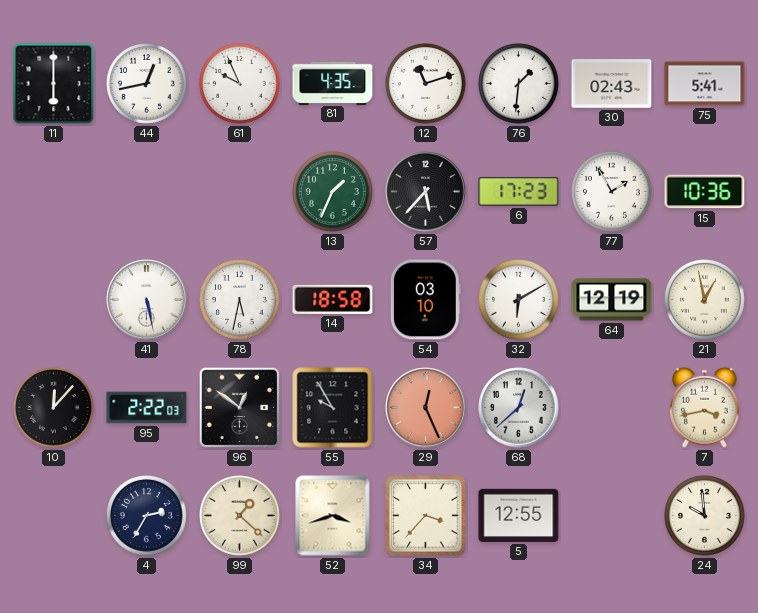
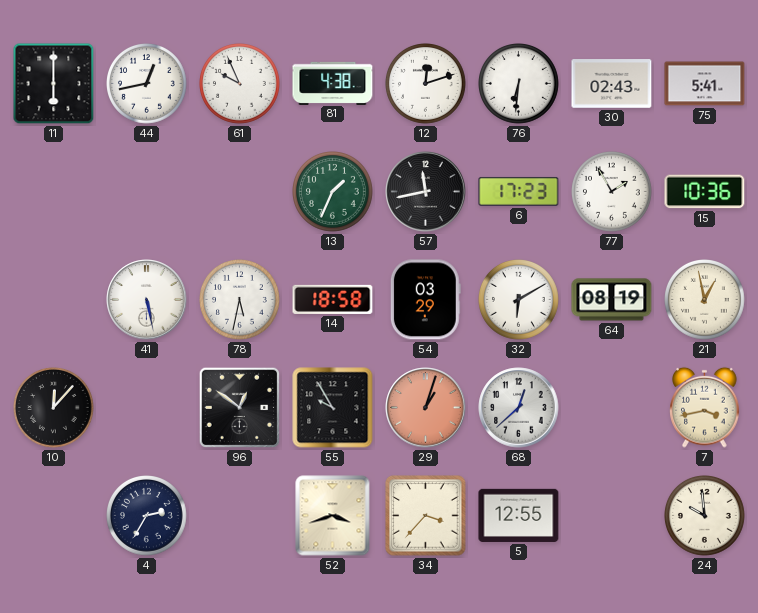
81: 4:35 -> 4:38 (333, 83)
12: 11:12 -> 12:12 (426, 84)
76: 1:31 -> 6:31 (519, 84)
57: 5:37 -> 11:43 (426, 192)
54: 03:10 -> 03:29 (425, 300)
64: 12:19 -> 08:19 (612, 300)
95: 2:22 -> none (147, 408)
29: 12:26 -> 1:03 (426, 408)
99: 1:22 -> none (240, 516)
